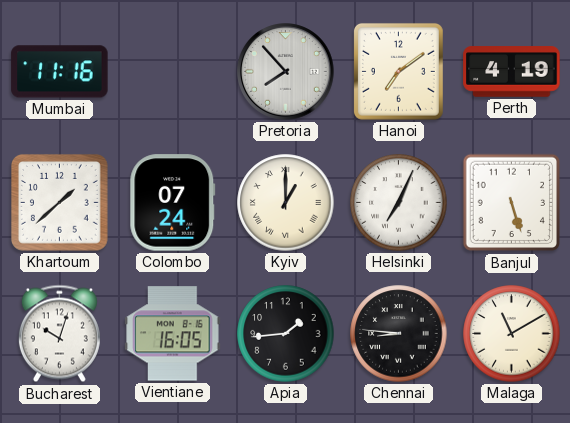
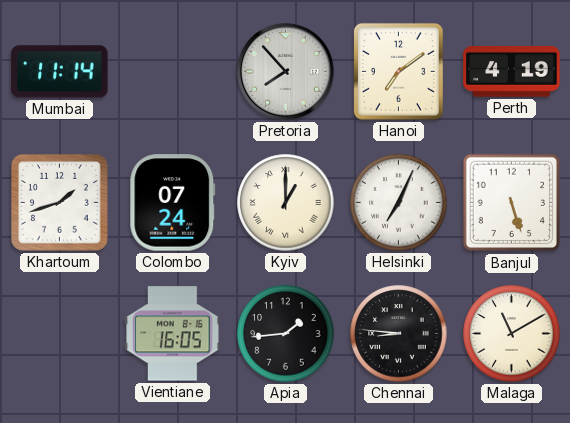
Mumbai: 11:16 -> 11:14 (60, 72)
Khartoum: 1:38 -> 1:42 (60, 203)
Bucharest: 10:03 -> none (59, 334)
